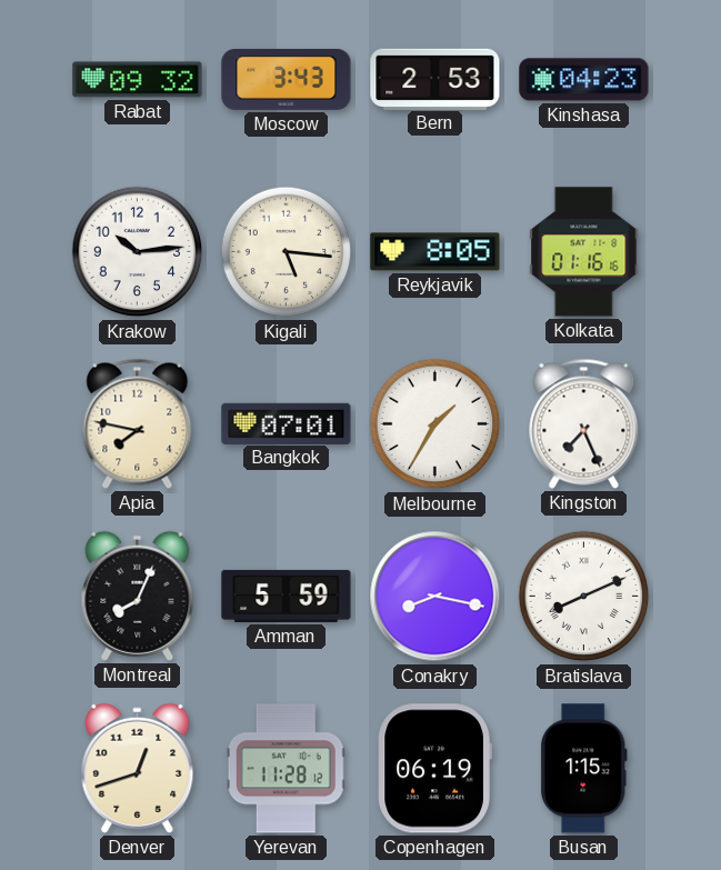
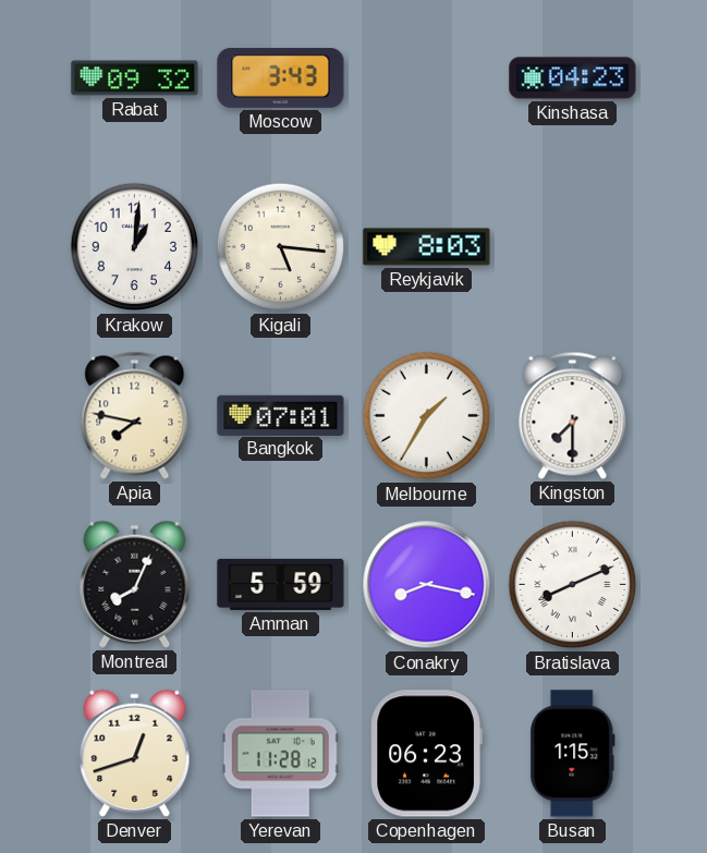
Bern: 2:53 -> none (435, 79)
Krakow: 10:14 -> 1:01 (135, 247)
Reykjavik: 8:05 -> 8:03 (427, 247)
Kolkata: 01:16 -> none (584, 252)
Kingston: 7:26 -> 7:30 (573, 415)
Copenhagen: 06:19 -> 06:23 (426, 754)
